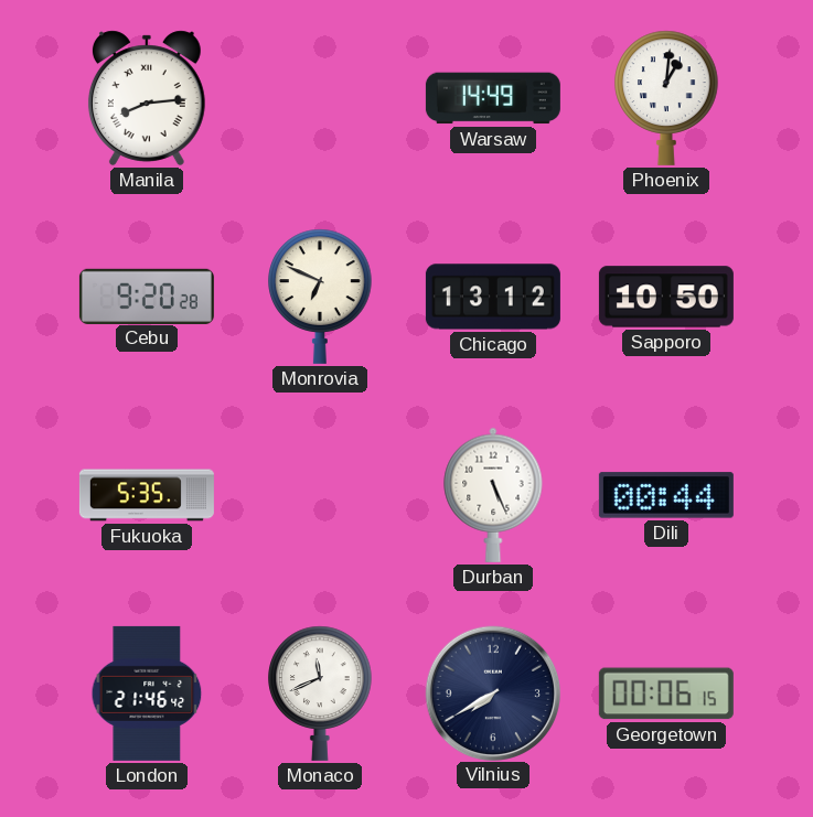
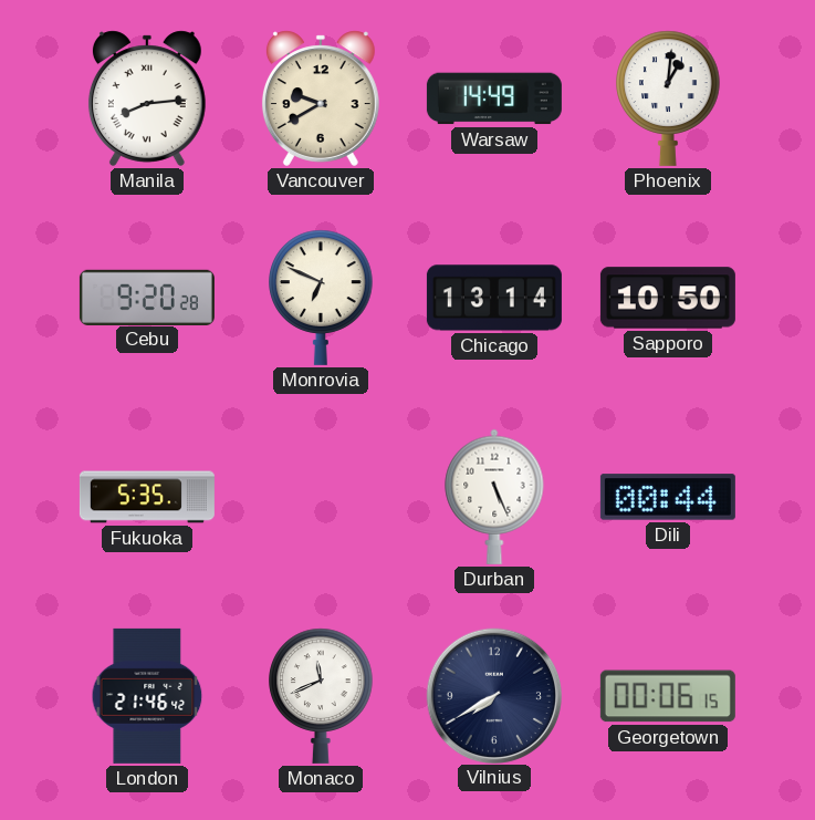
Vancouver: none -> 9:40 (321, 98)
Chicago: 13:12 -> 13:14 (494, 298)
